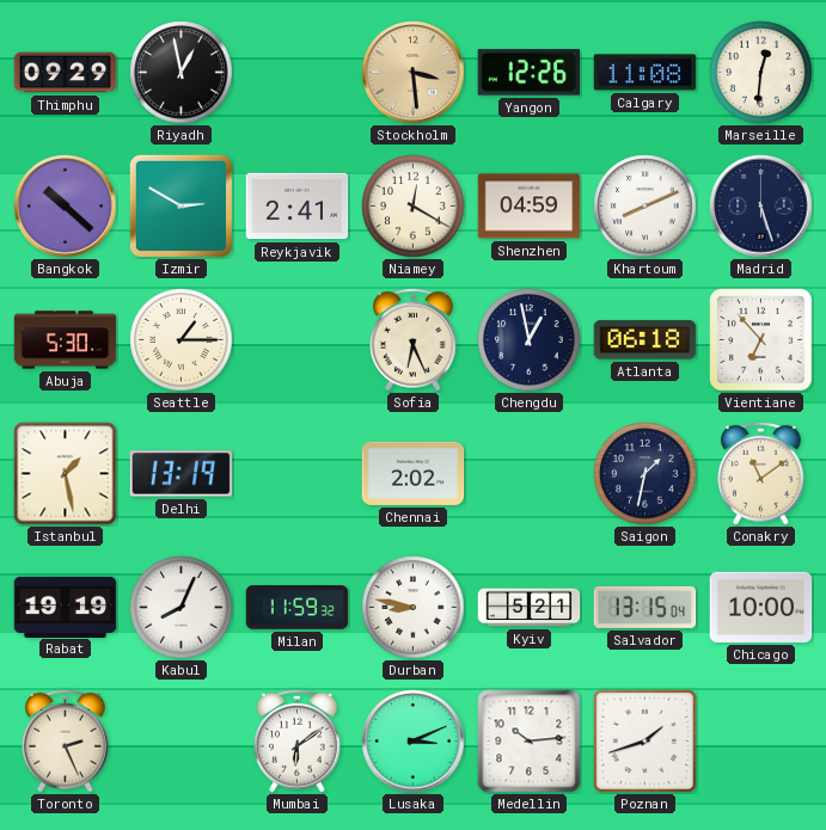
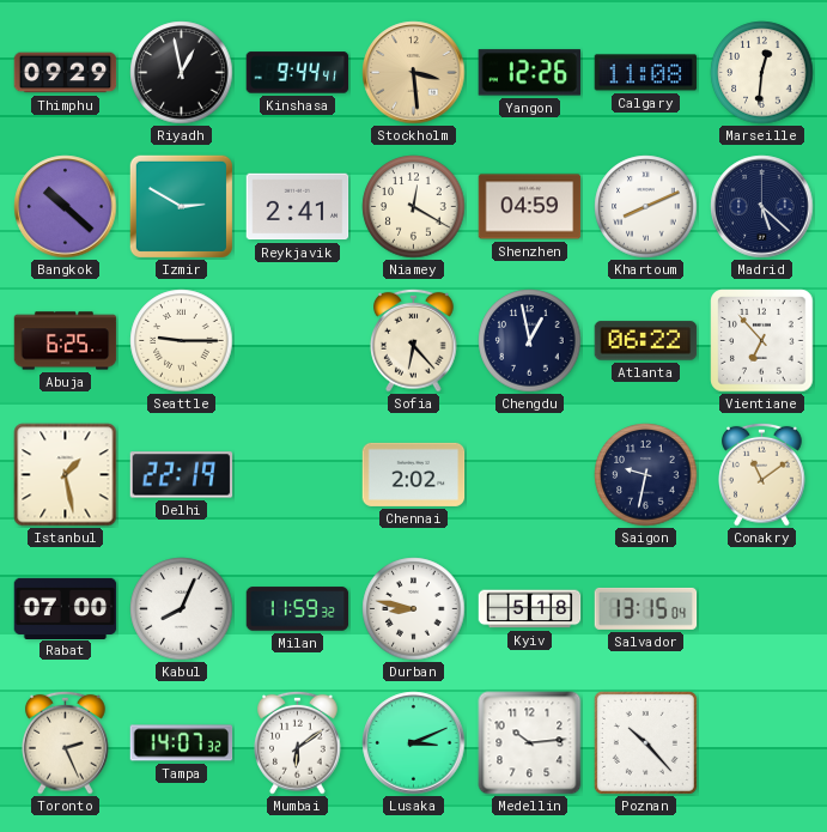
Kinshasa: none -> 9:44 (298, 73)
Madrid: 5:27 -> 5:22 (762, 207)
Abuja: 5:30 -> 6:25 (66, 341)
Seattle: 1:15 -> 9:15 (182, 341)
Sofia: 6:26 -> 6:23 (414, 340)
Atlanta: 06:18 -> 06:22 (646, 341)
Delhi: 13:19 -> 22:19 (182, 475)
Saigon: 1:32 -> 9:32 (646, 475)
Rabat: 19:19 -> 07:00 (66, 608)
Kyiv: 5:21 -> 5:18 (530, 609)
Chicago: 10:00 -> none (761, 607)
Tampa: none -> 14:07 (182, 743)
Poznan: 1:42 -> 10:23 (645, 742)
